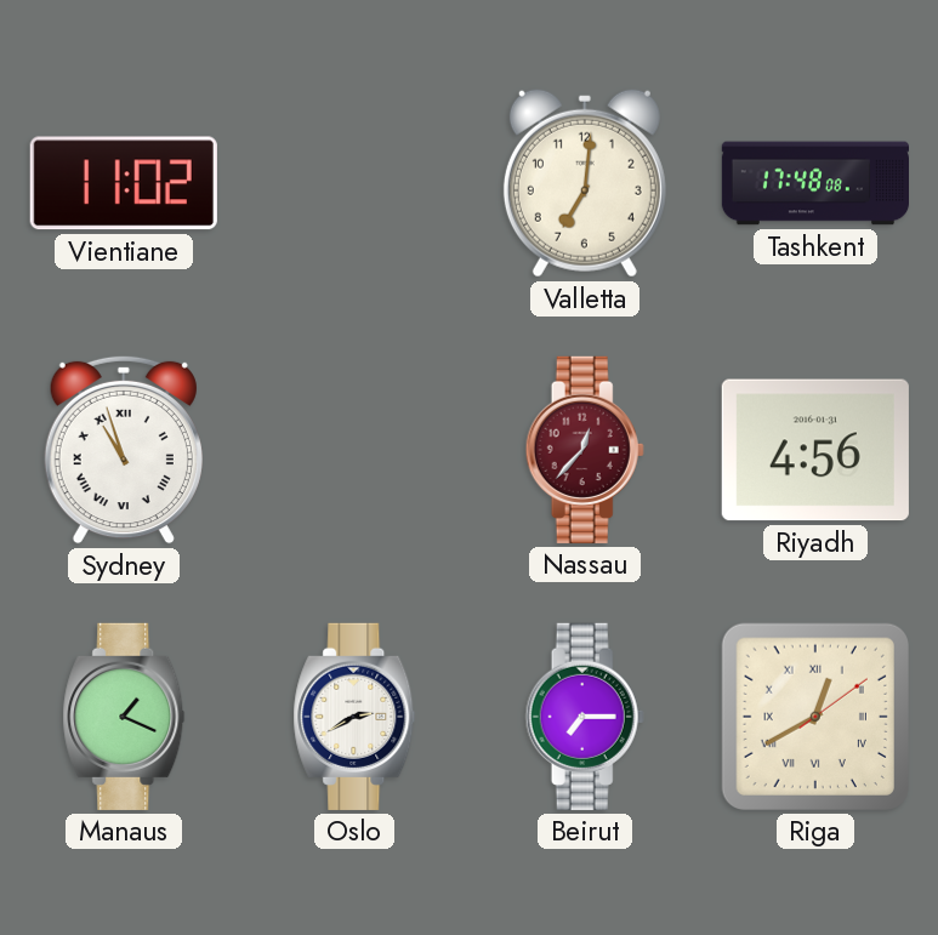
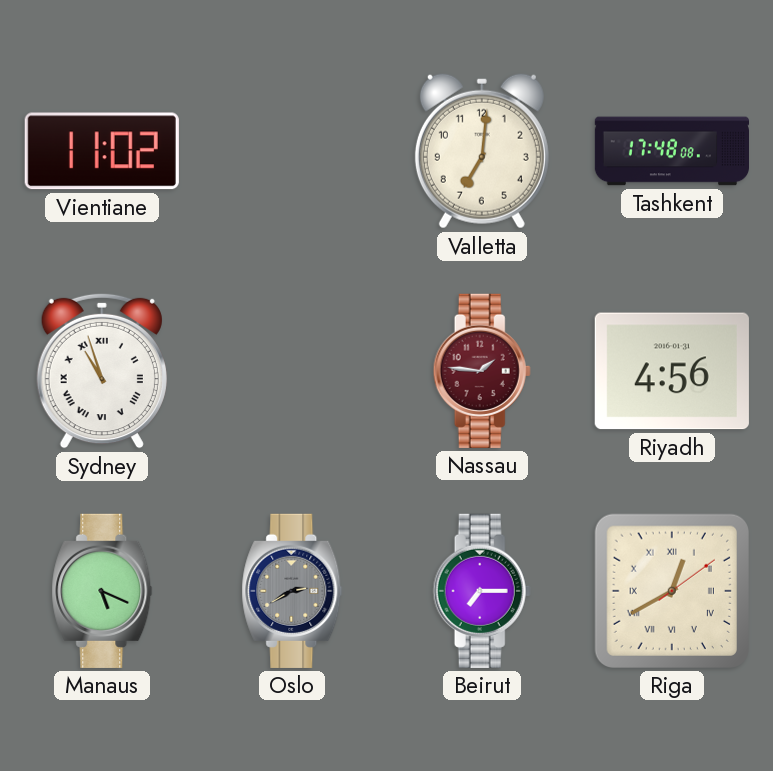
Nassau: 12:37 -> 1:46 (482, 371)
Manaus: 1:19 -> 5:19 (102, 591)
Oslo dial: white -> grey (292, 591)
